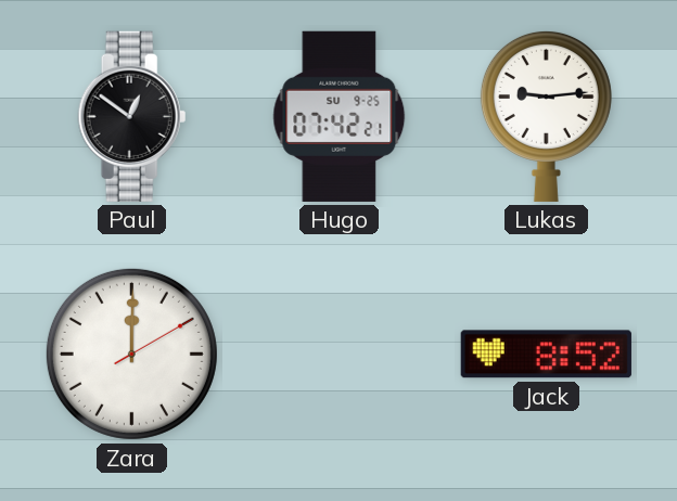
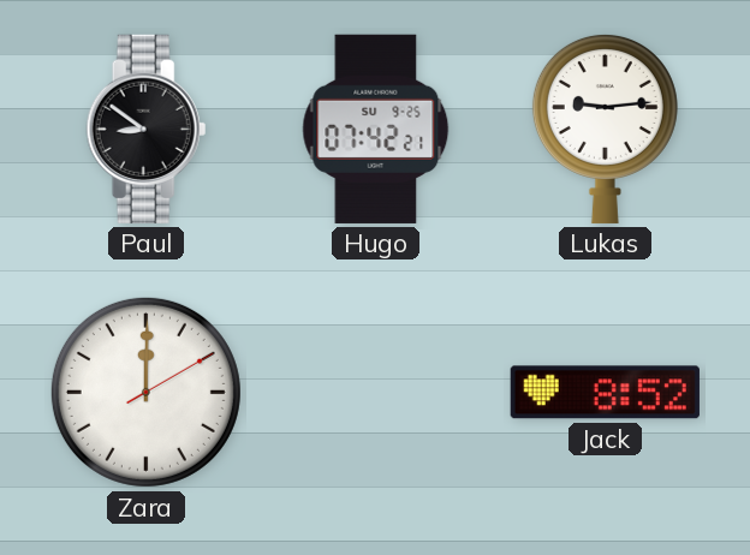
Paul: 12:51 -> 8:51 (147, 129)
